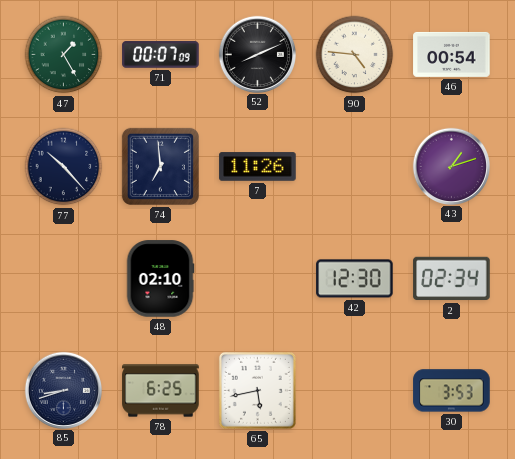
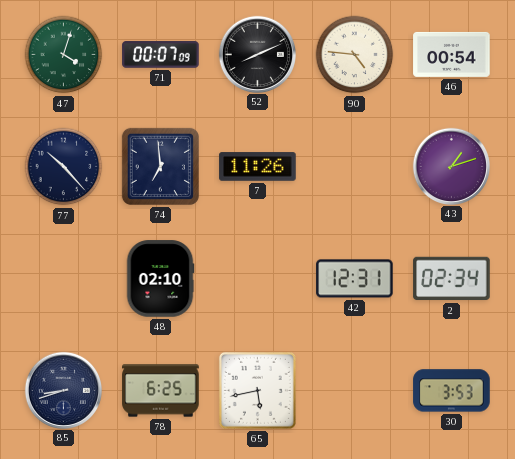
47: 1:25 -> 4:03 (64, 55)
42: 12:30 -> 12:31 (355, 279)
